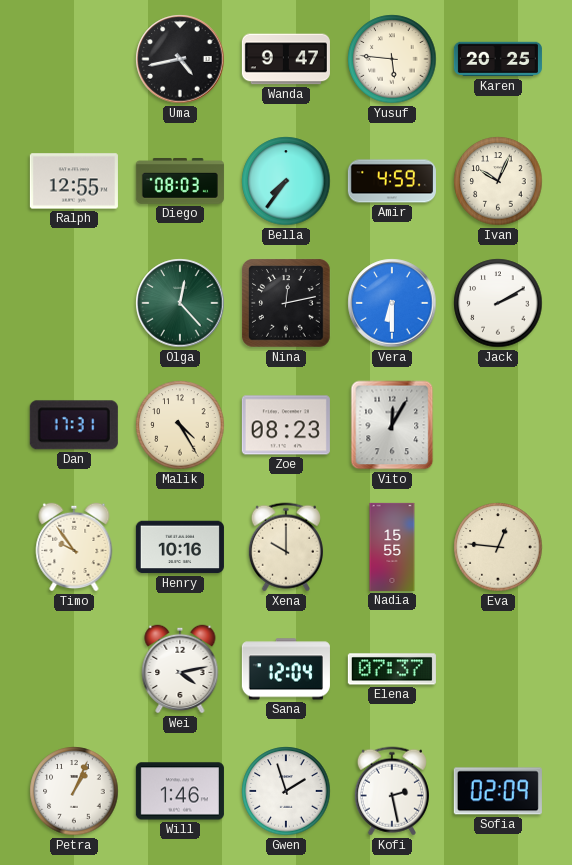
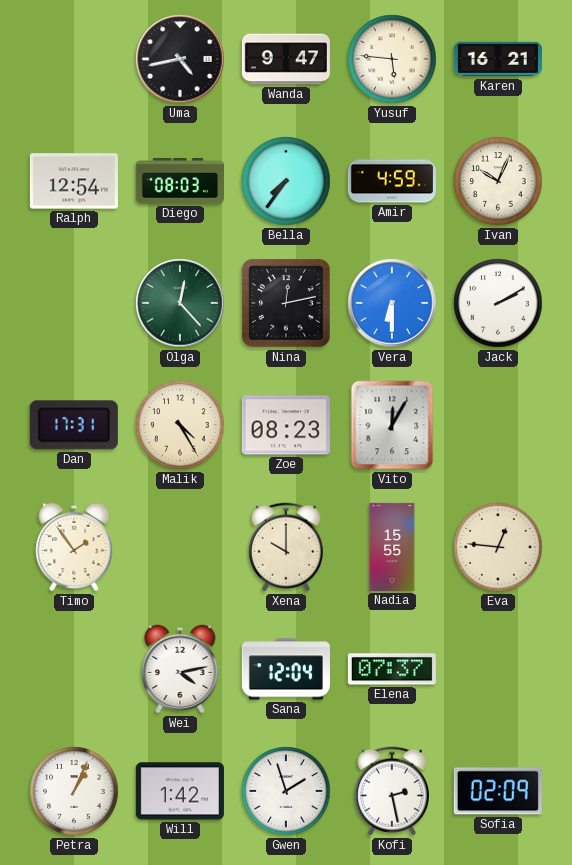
Karen: 20:25 -> 16:21 (498, 59)
Ralph: 12:55 -> 12:54 (74, 181)
Timo: 9:54 -> 1:54 (74, 547)
Henry: 10:16 -> none (180, 547)
Will: 1:46 -> 1:42 (180, 791)
